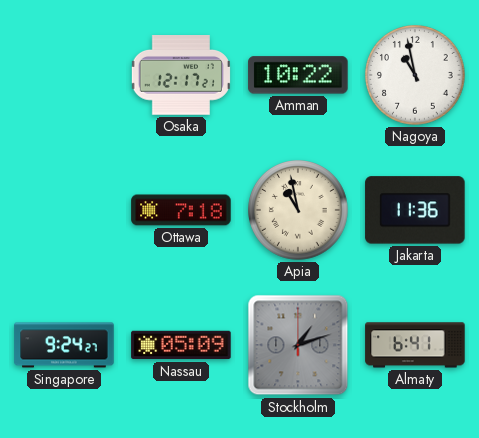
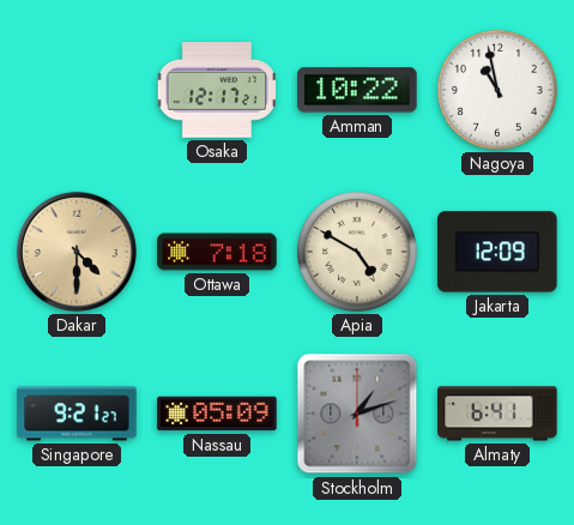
Dakar: none -> 4:30 (77, 252)
Apia: 10:58 -> 4:50 (358, 253)
Jakarta: 11:36 -> 12:09 (497, 252)
Singapore: 9:24 -> 9:21 (77, 414)
